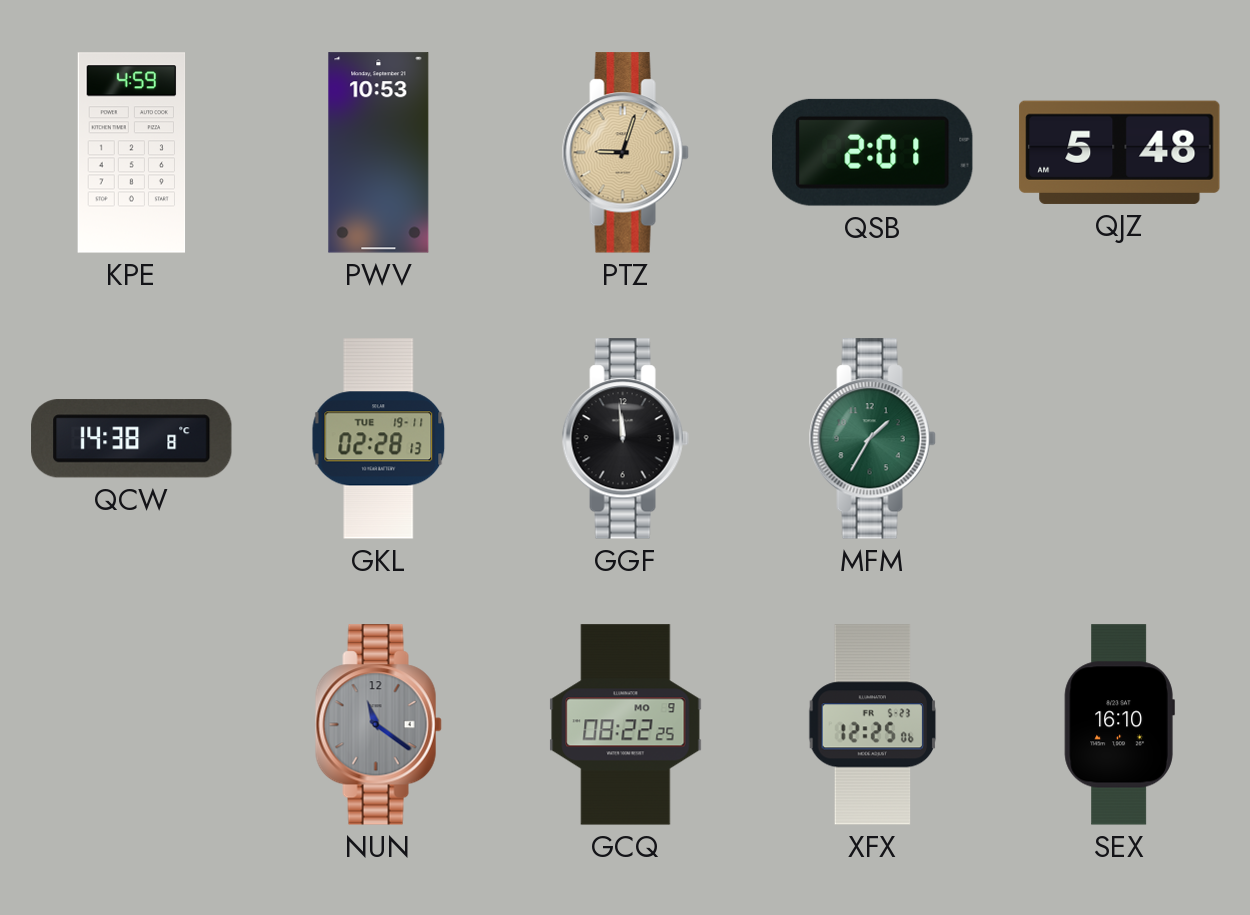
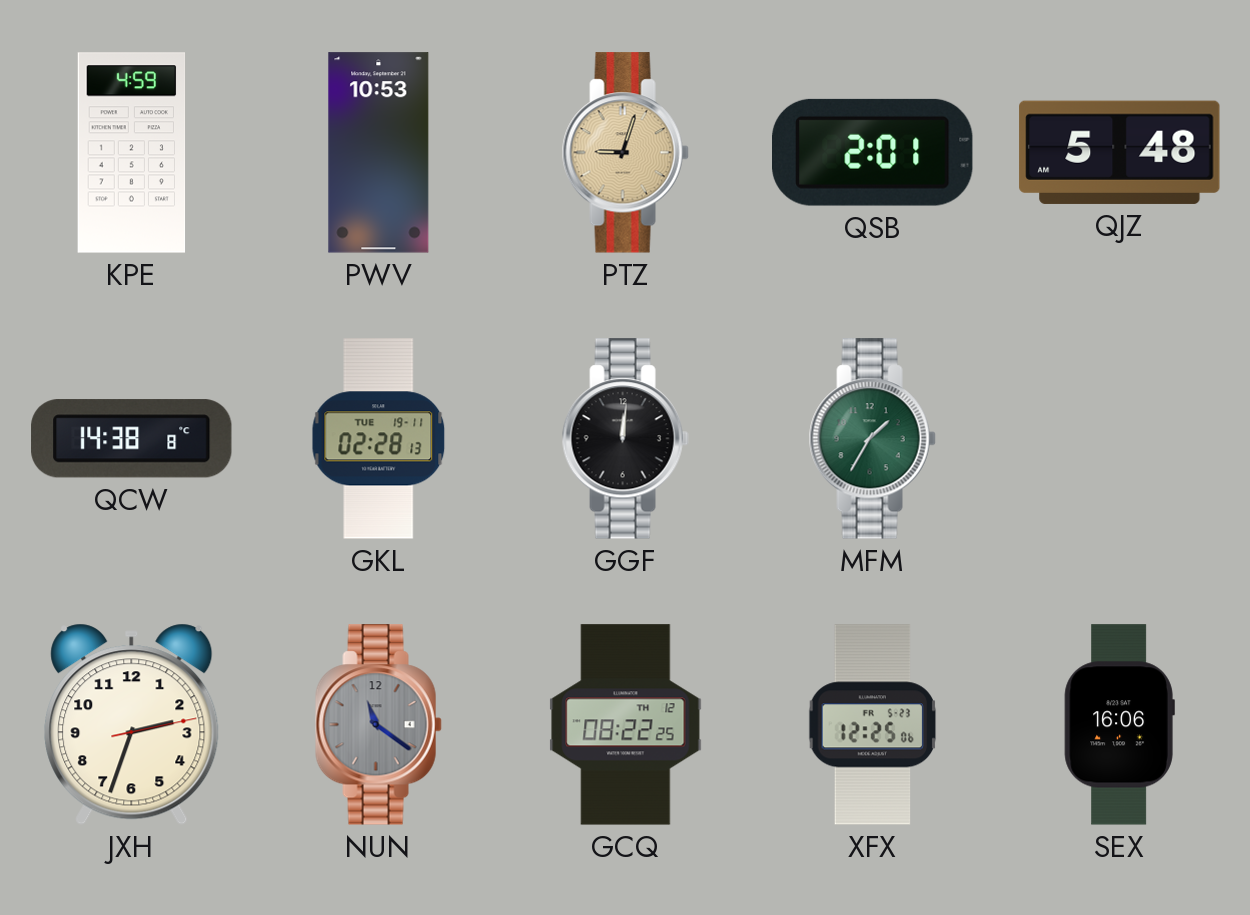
GGF: 11:59 -> 12:01 (625, 439)
JXH: none -> 2:33 (132, 724)
GCQ date: MO 9 -> TH 12 (626, 725)
SEX: 16:10 -> 16:06 (1119, 725)
